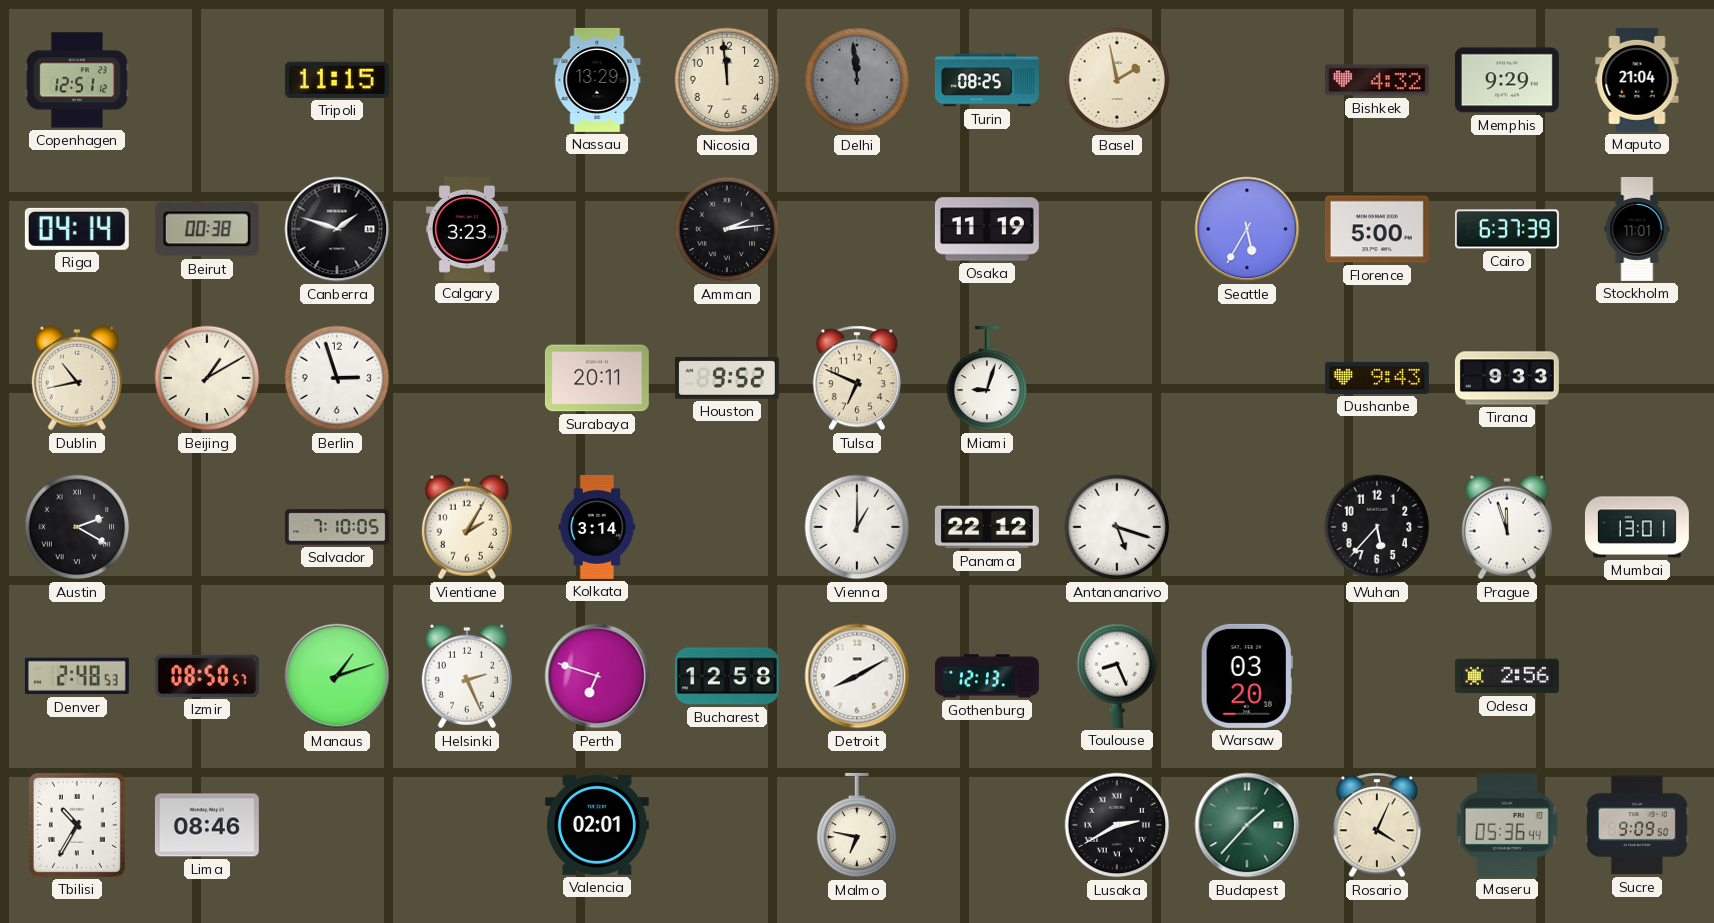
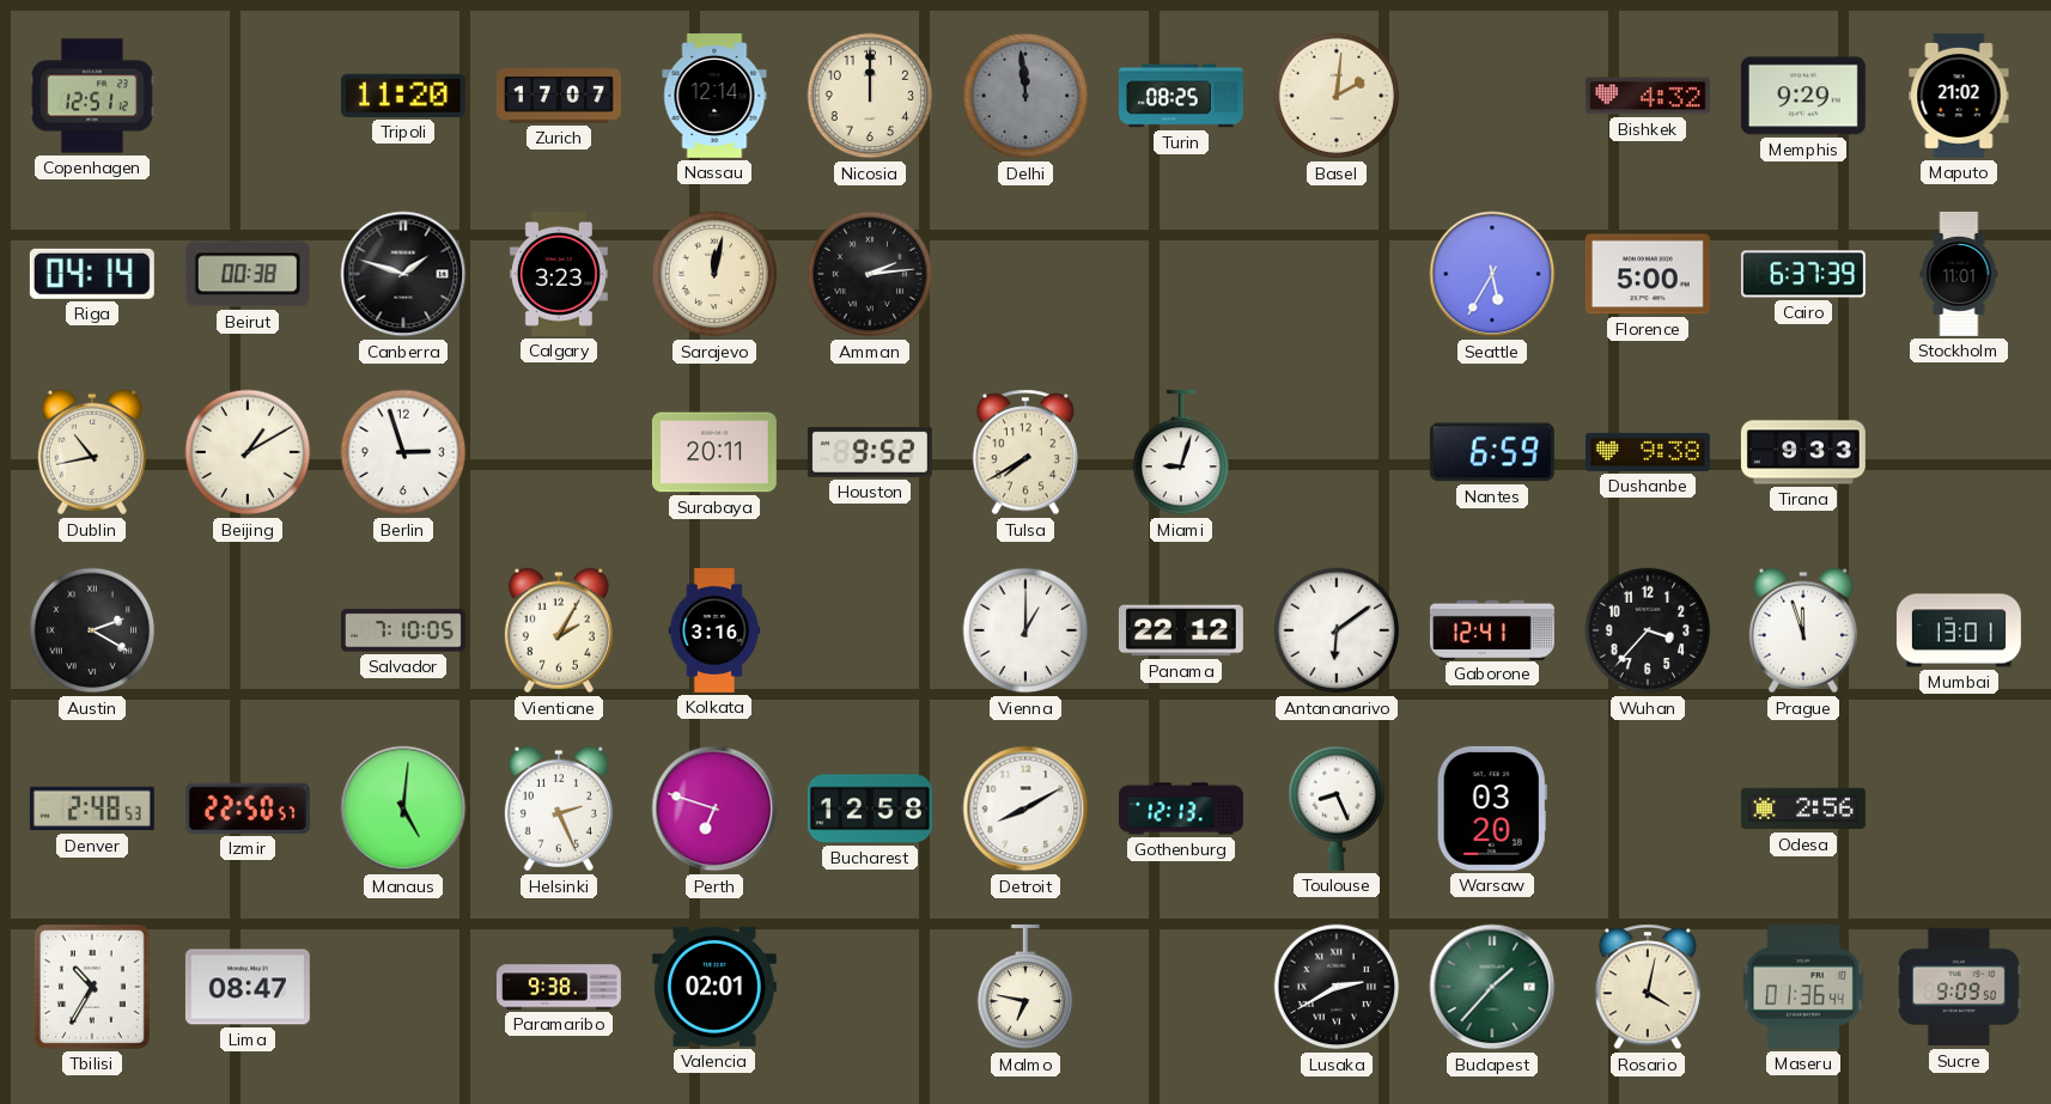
Tripoli: 11:15 -> 11:20 (403, 96)
Zurich: none -> 17:07 (559, 96)
Nassau: 13:29 -> 12:14 (714, 96)
Nicosia: 11:59 -> 12:00 (870, 96)
Basel: 1:58 -> 2:01 (1337, 96)
Maputo: 21:04 -> 21:02 (1959, 96)
Sarajevo: none -> 12:02 (714, 274)
Osaka: 11:19 -> none (987, 229)
Tulsa: 6:49 -> 7:40 (1025, 452)
Nantes: none -> 6:59 (1492, 452)
Dushanbe: 9:43 -> 9:38 (1648, 452)
Kolkata: 3:14 -> 3:16 (714, 630)
Antananarivo: 5:18 -> 6:09 (1337, 630)
Gaborone: none -> 12:41 (1492, 629)
Wuhan: 5:37 -> 3:37 (1648, 630)
Izmir: 08:50 -> 22:50 (248, 809)
Manaus: 1:12 -> 5:01 (403, 809)
Lima: 08:46 -> 08:47 (248, 987)
Paramaribo: none -> 9:38 (559, 987)
Rosario: 4:04 -> 4:02 (1648, 987)
Maseru: 05:36 -> 01:36 (1803, 987)
